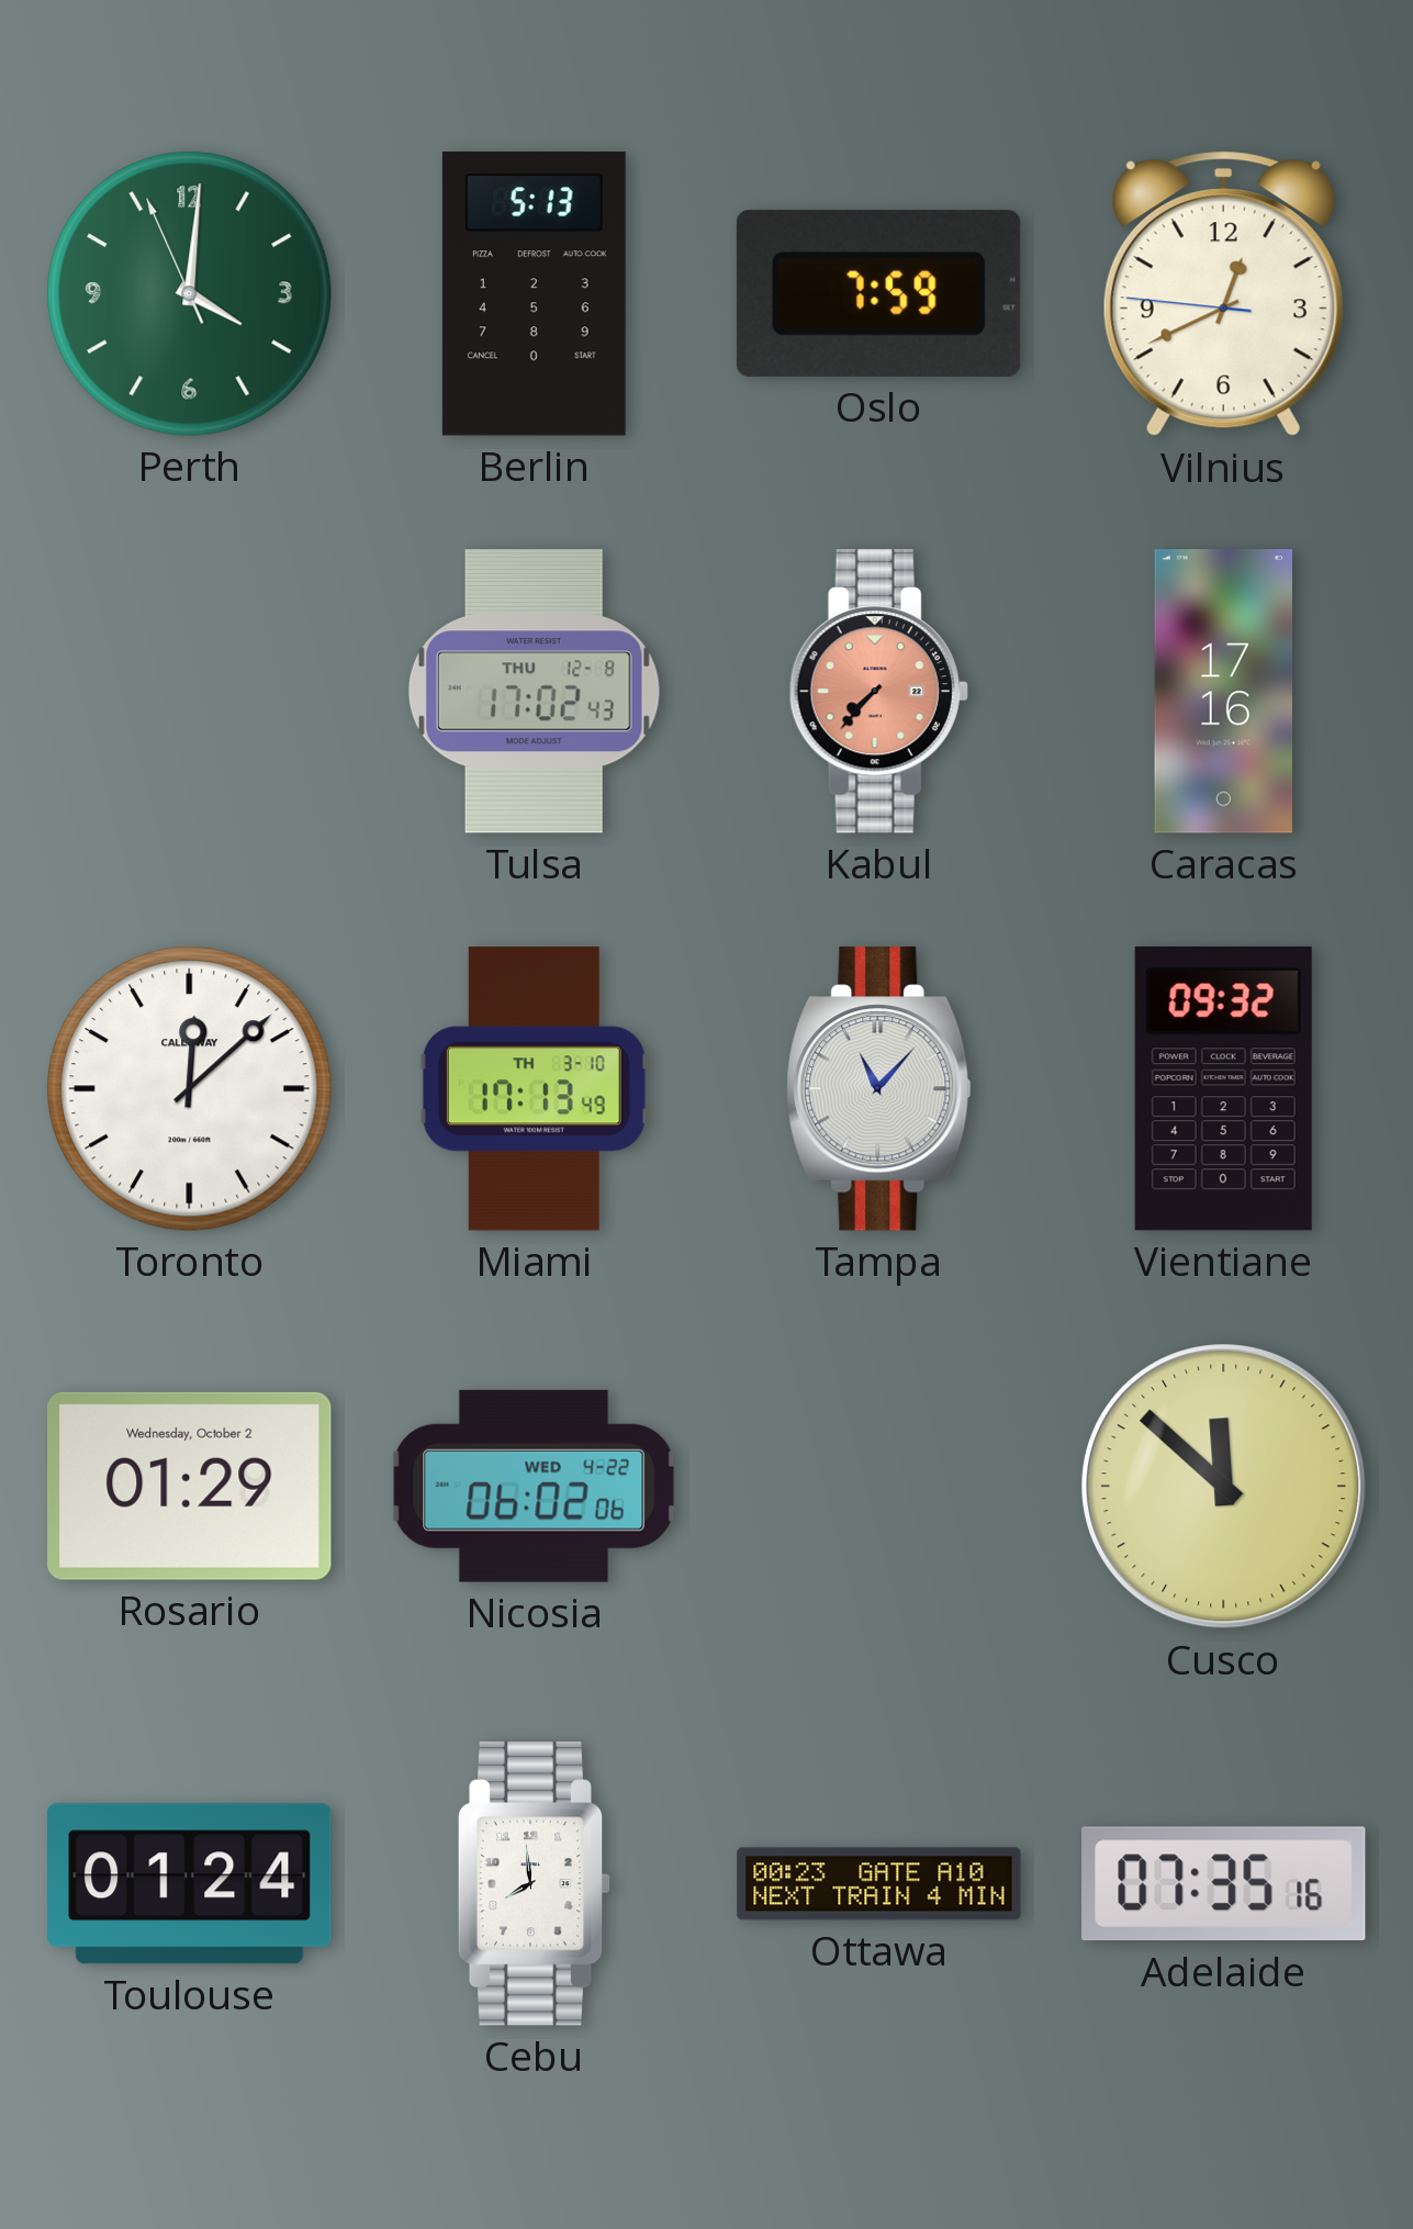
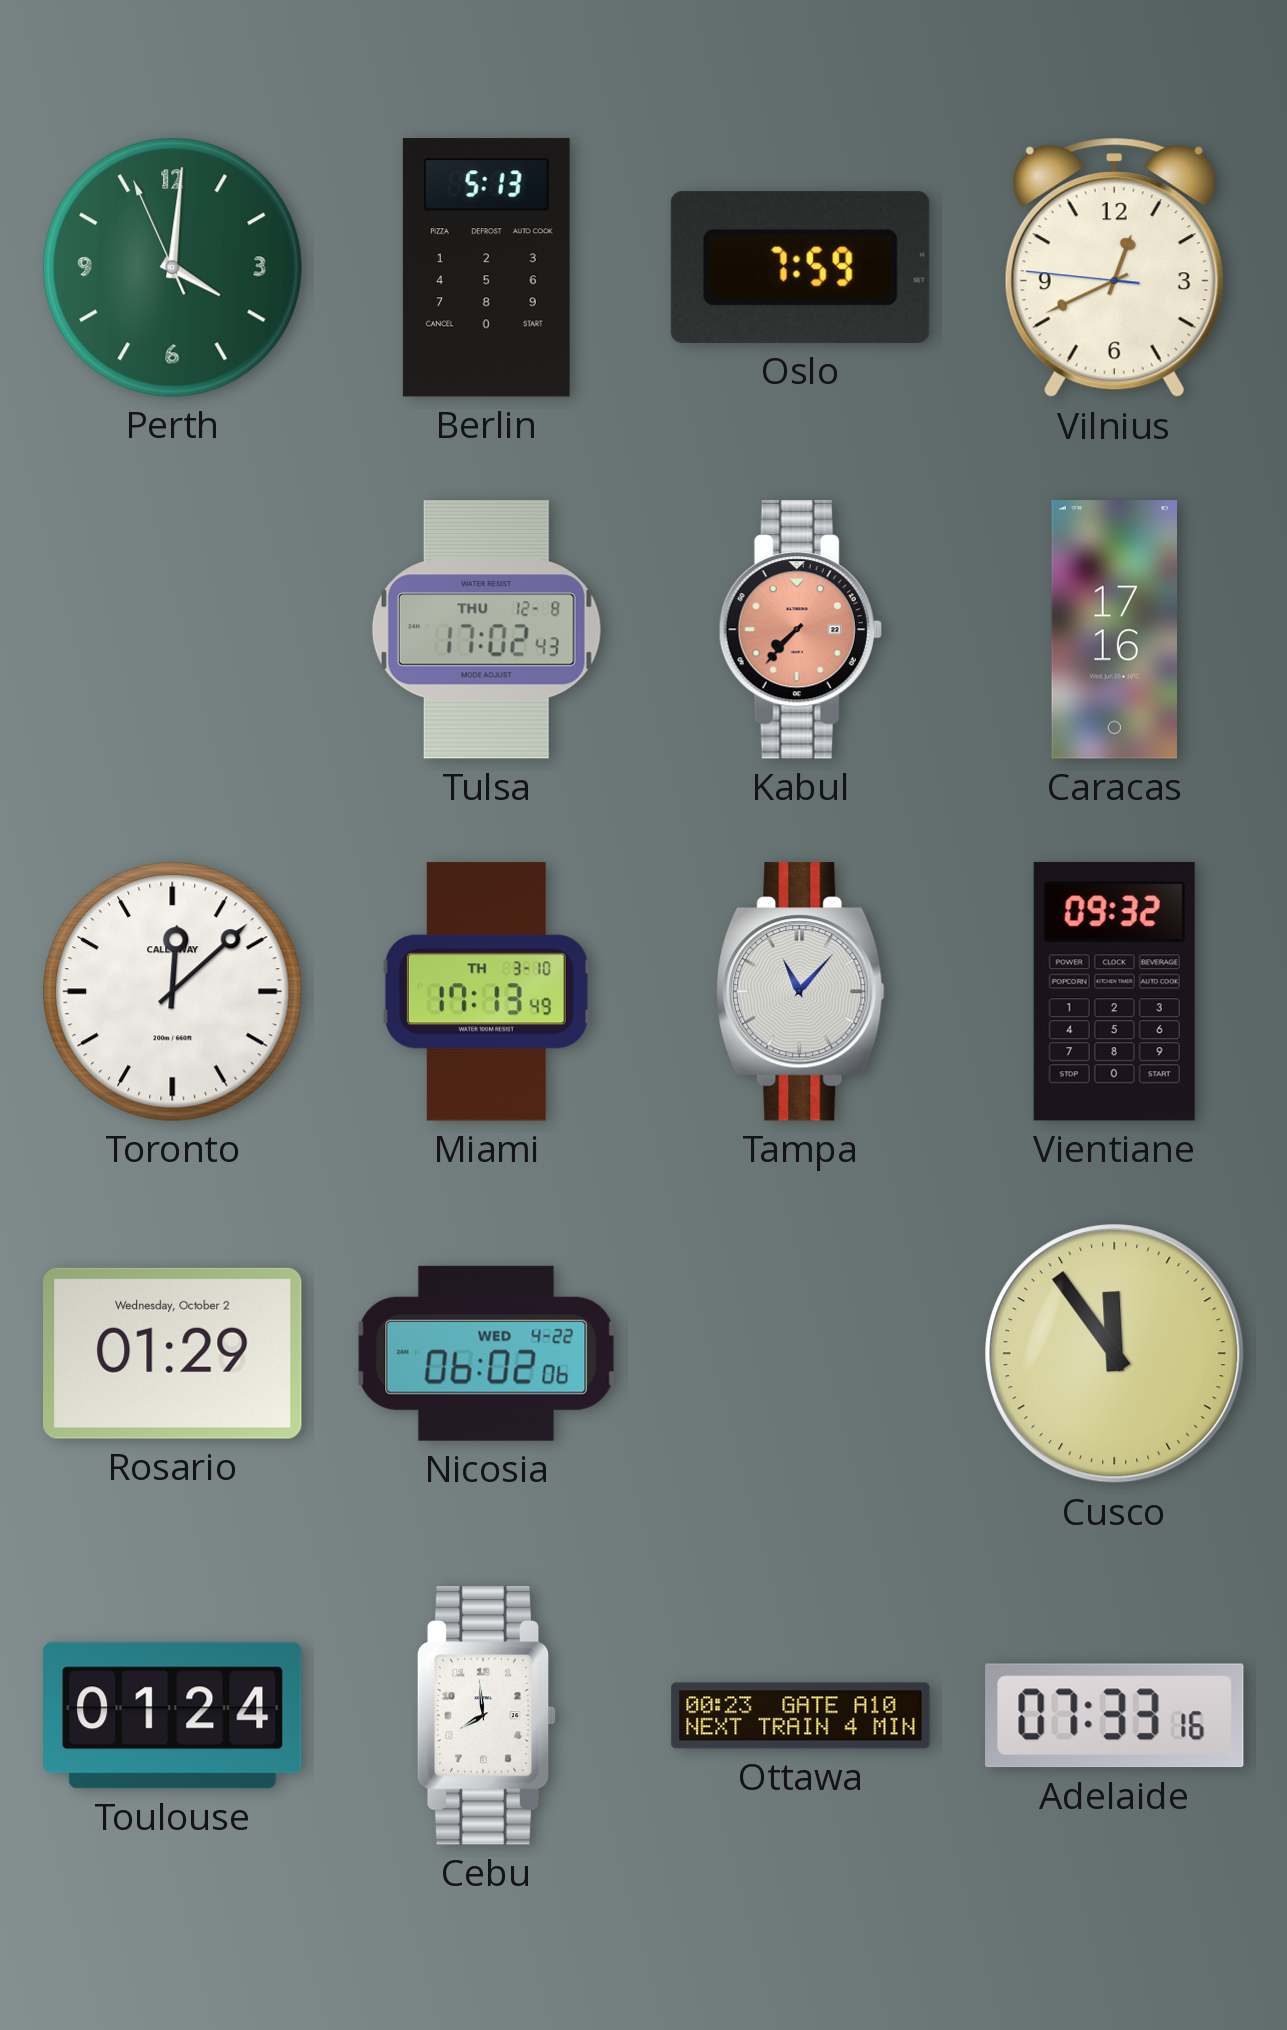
Cusco: 11:52 -> 11:54 (1115, 1354)
Adelaide: 07:35 -> 07:33 (1115, 1716)
